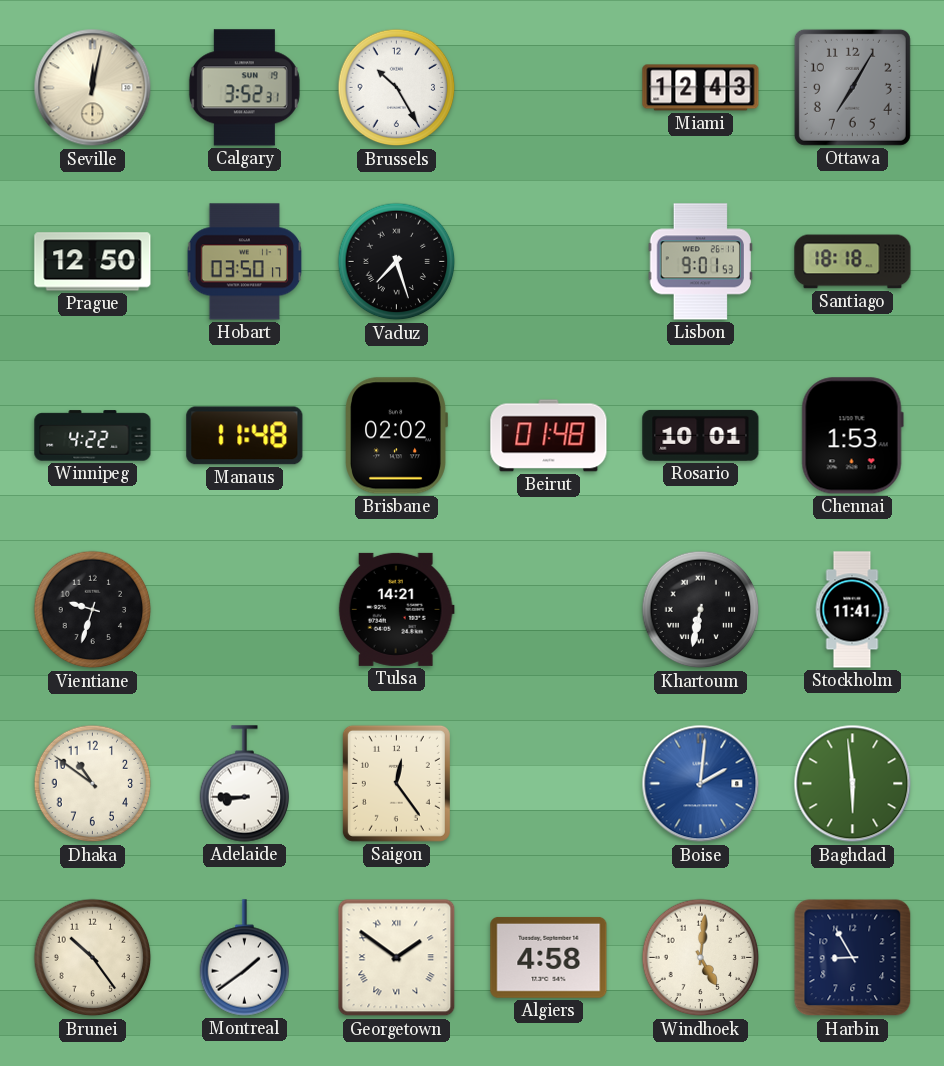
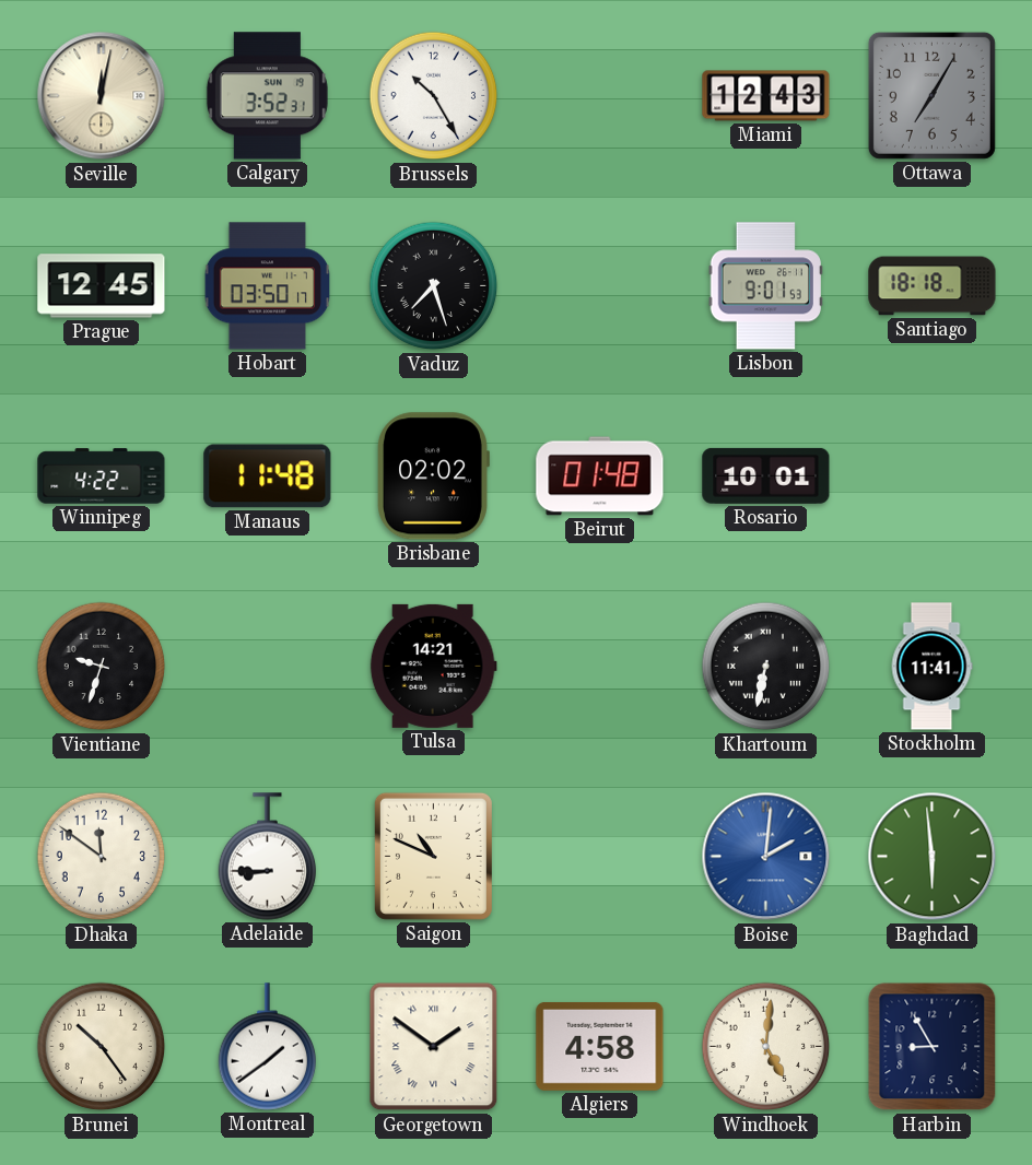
Prague: 12:50 -> 12:45 (102, 286)
Chennai: 1:53 -> none (852, 436)
Dhaka: 10:51 -> 11:51 (102, 857)
Saigon: 12:24 -> 10:49 (433, 856)
